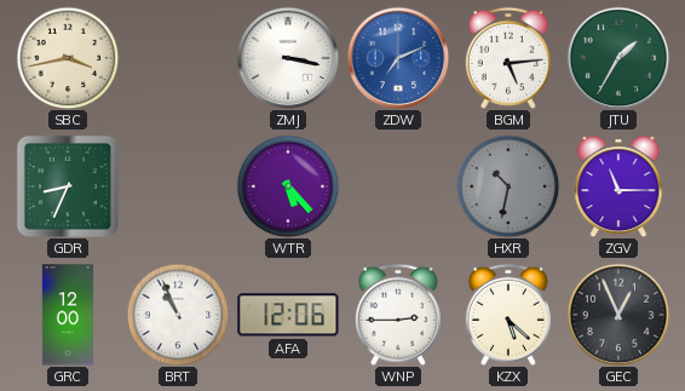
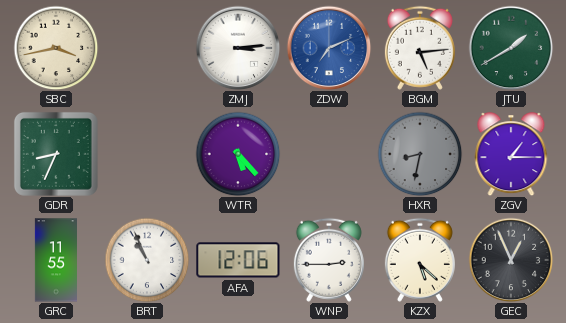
ZMJ: 3:17 -> 3:14 (238, 48)
JTU: 1:35 -> 1:40 (511, 48)
HXR: 10:32 -> 8:32 (420, 154)
ZGV: 11:15 -> 1:15 (511, 154)
GRC: 12:00 -> 11:55 (55, 260)
